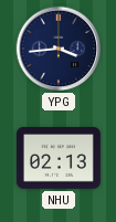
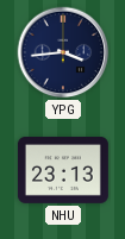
NHU: 02:13 -> 23:13 (63, 171)
